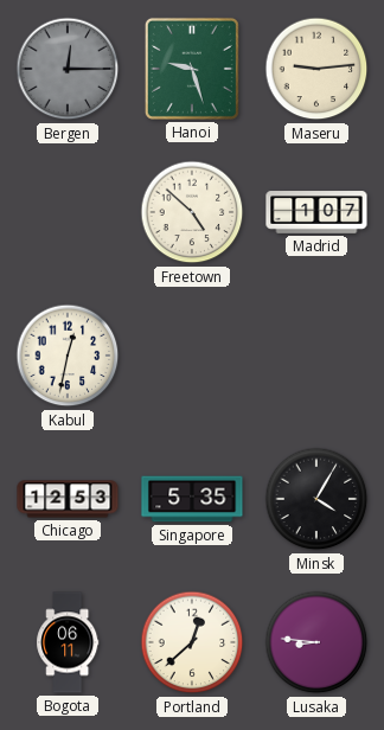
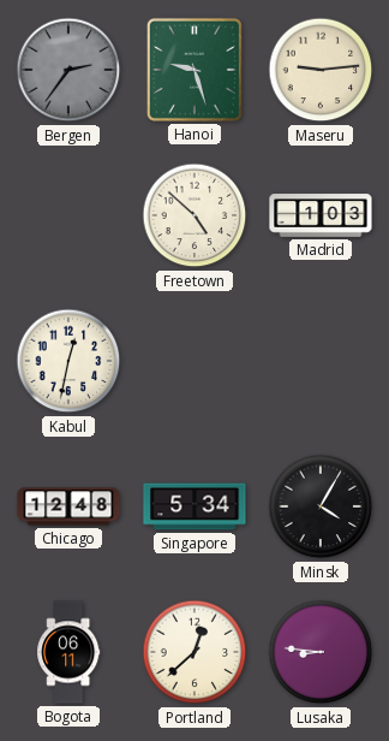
Bergen: 12:15 -> 2:36 (68, 70)
Madrid: 1:07 -> 1:03 (321, 215)
Chicago: 12:53 -> 12:48 (68, 506)
Singapore: 5:35 -> 5:34 (194, 506)
